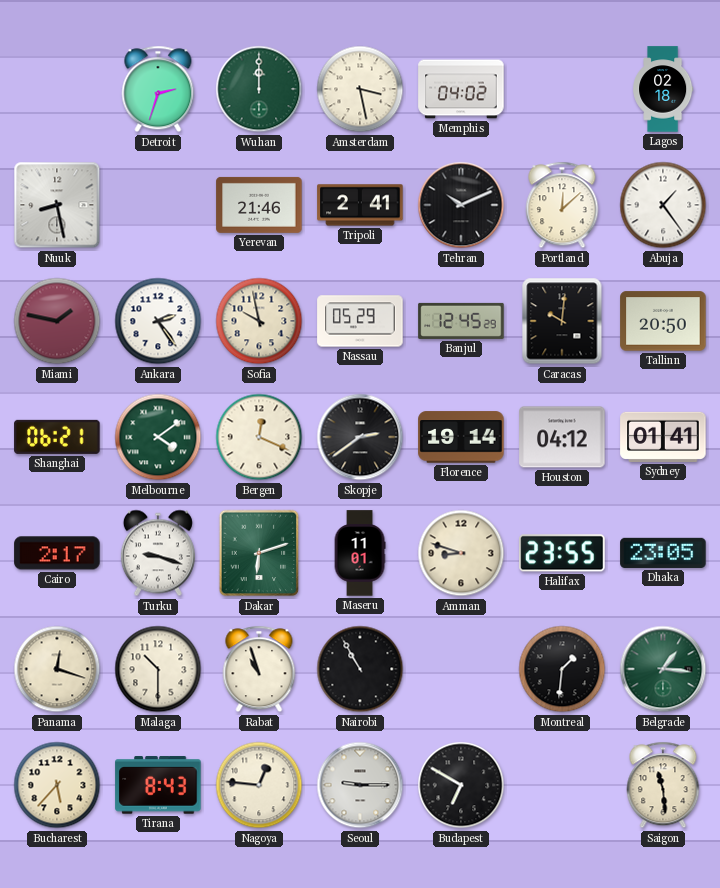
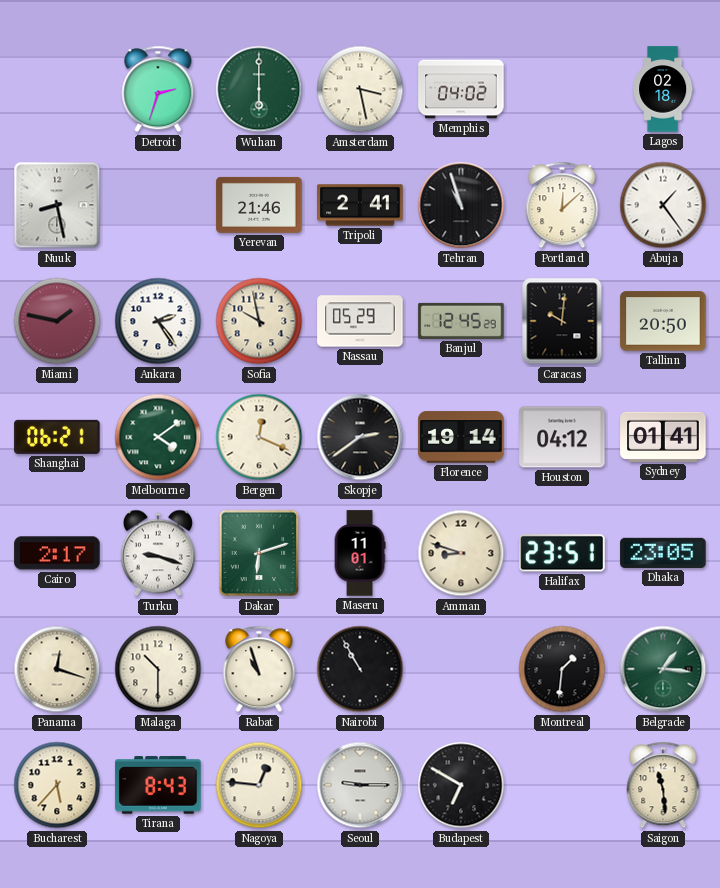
Wuhan: 12:00 -> 6:00 (259, 89)
Tehran: 10:11 -> 10:57 (461, 205)
Halifax: 23:55 -> 23:51 (562, 553)
